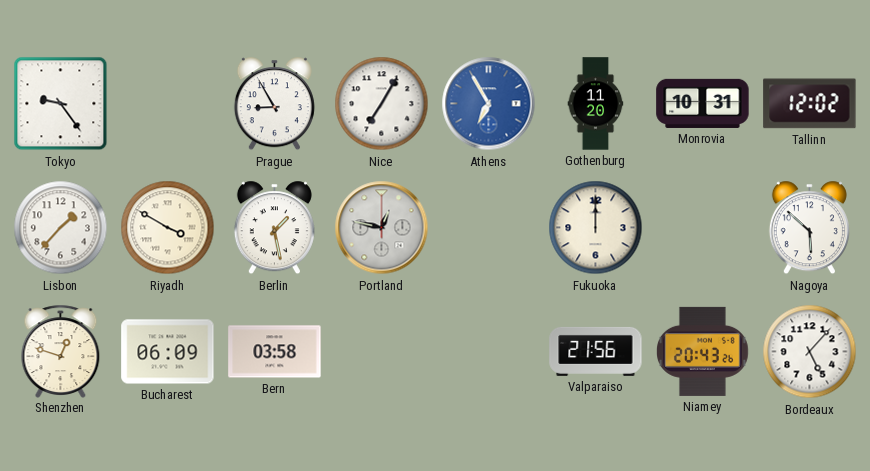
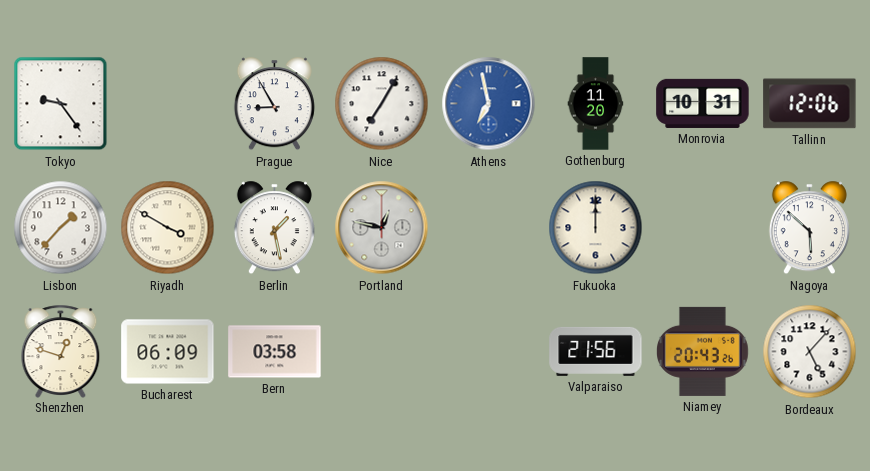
Athens: 6:55 -> 6:58 (489, 104)
Tallinn: 12:02 -> 12:06 (810, 104)
